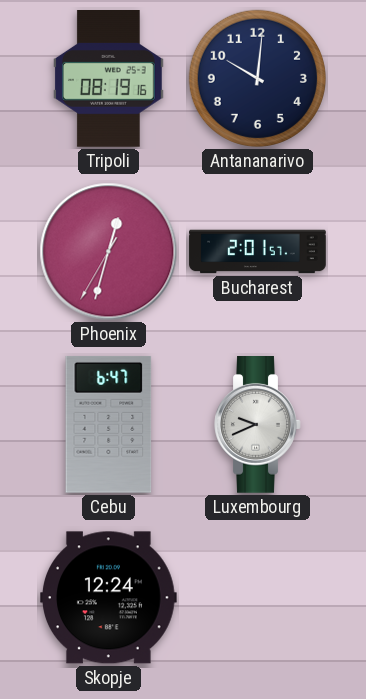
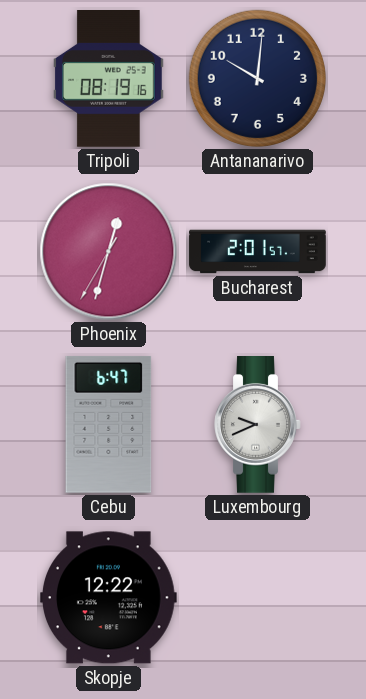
Skopje: 12:24 -> 12:22 (109, 598)
